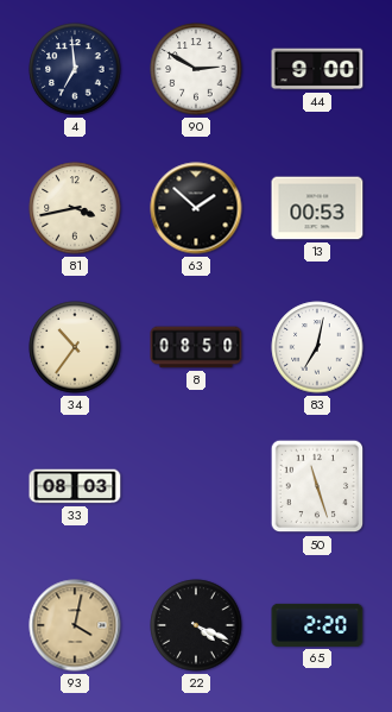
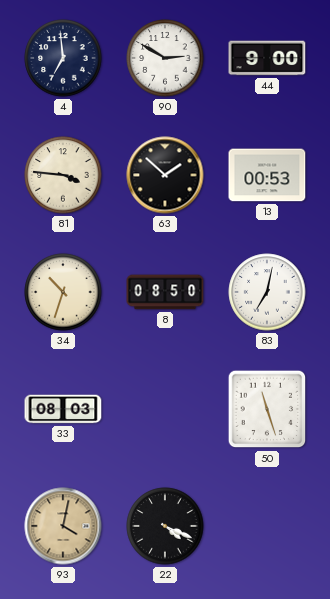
81: 3:43 -> 3:46 (63, 175)
34: 10:36 -> 10:33 (63, 292)
65: 2:20 -> none (317, 625)
